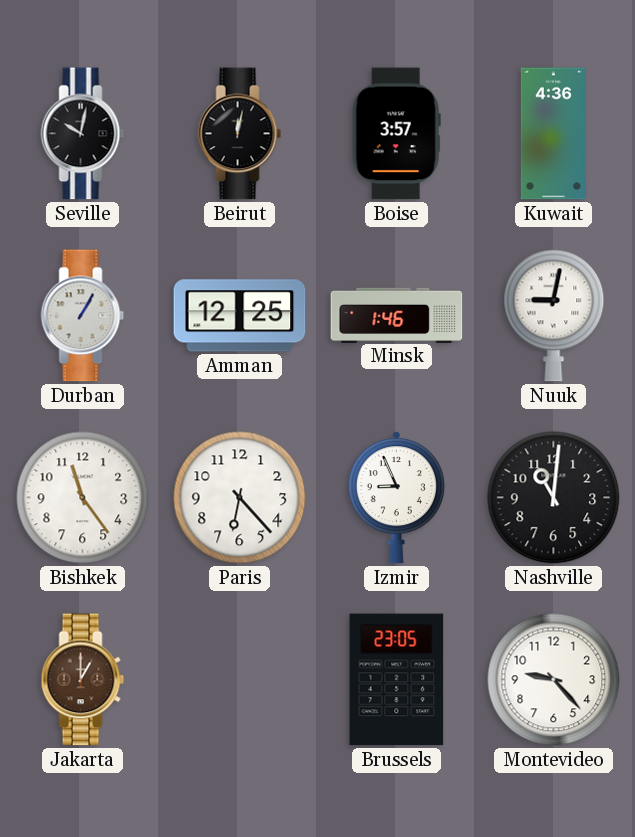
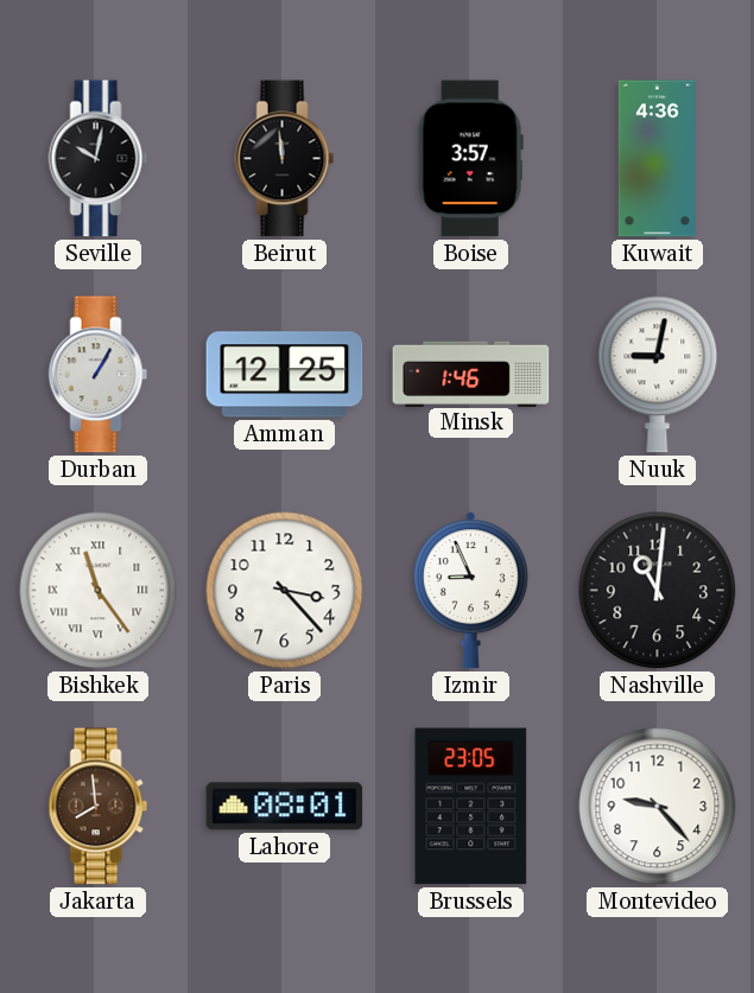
Beirut: 12:02 -> 11:59 (285, 159)
Bishkek numerals: Arabic -> Roman (99, 591)
Paris: 6:23 -> 3:23 (285, 591)
Jakarta: 1:00 -> 7:59 (99, 807)
Lahore: none -> 08:01 (285, 807)
